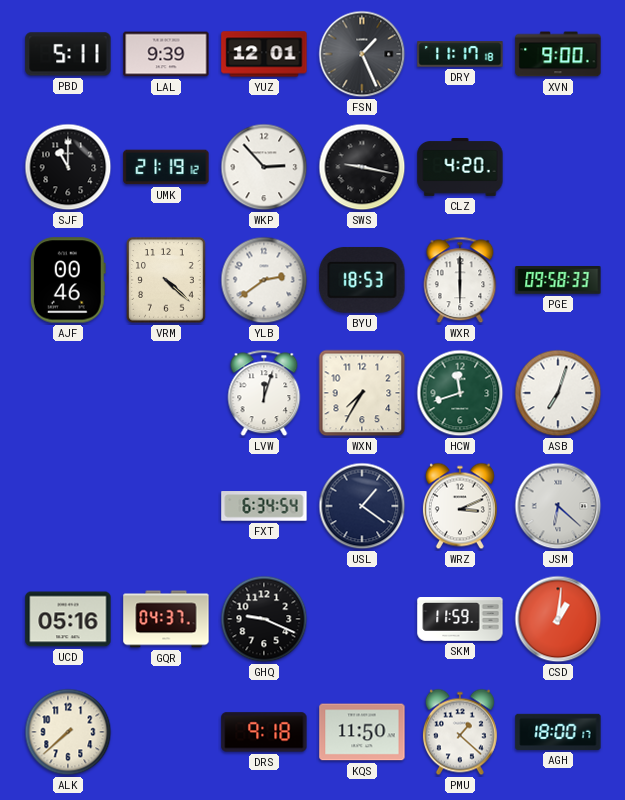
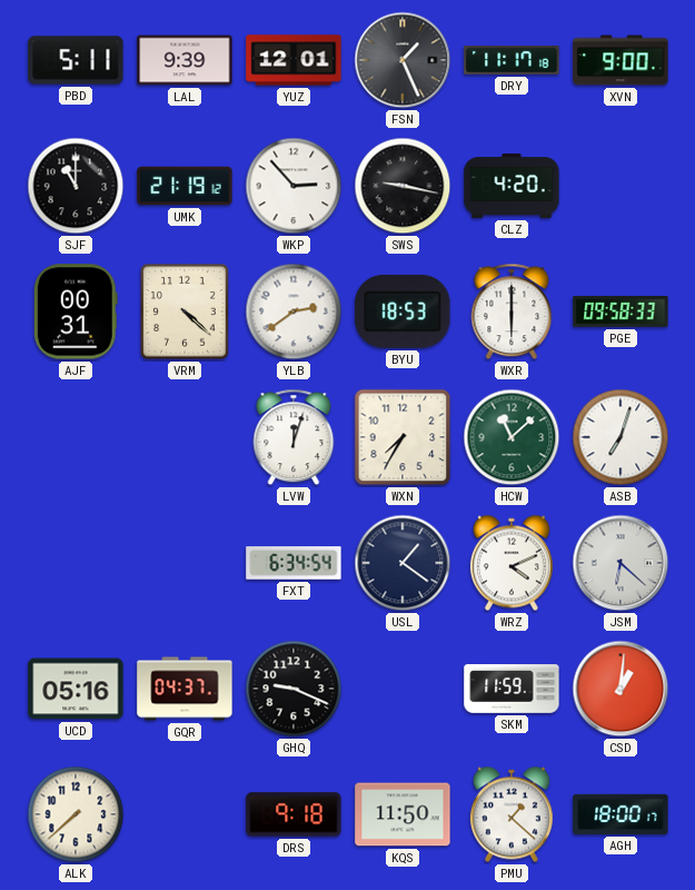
AJF: 00:46 -> 00:31 (76, 311)
HCW: 11:42 -> 11:08 (512, 437)
WRZ: 3:11 -> 4:11 (512, 563)
